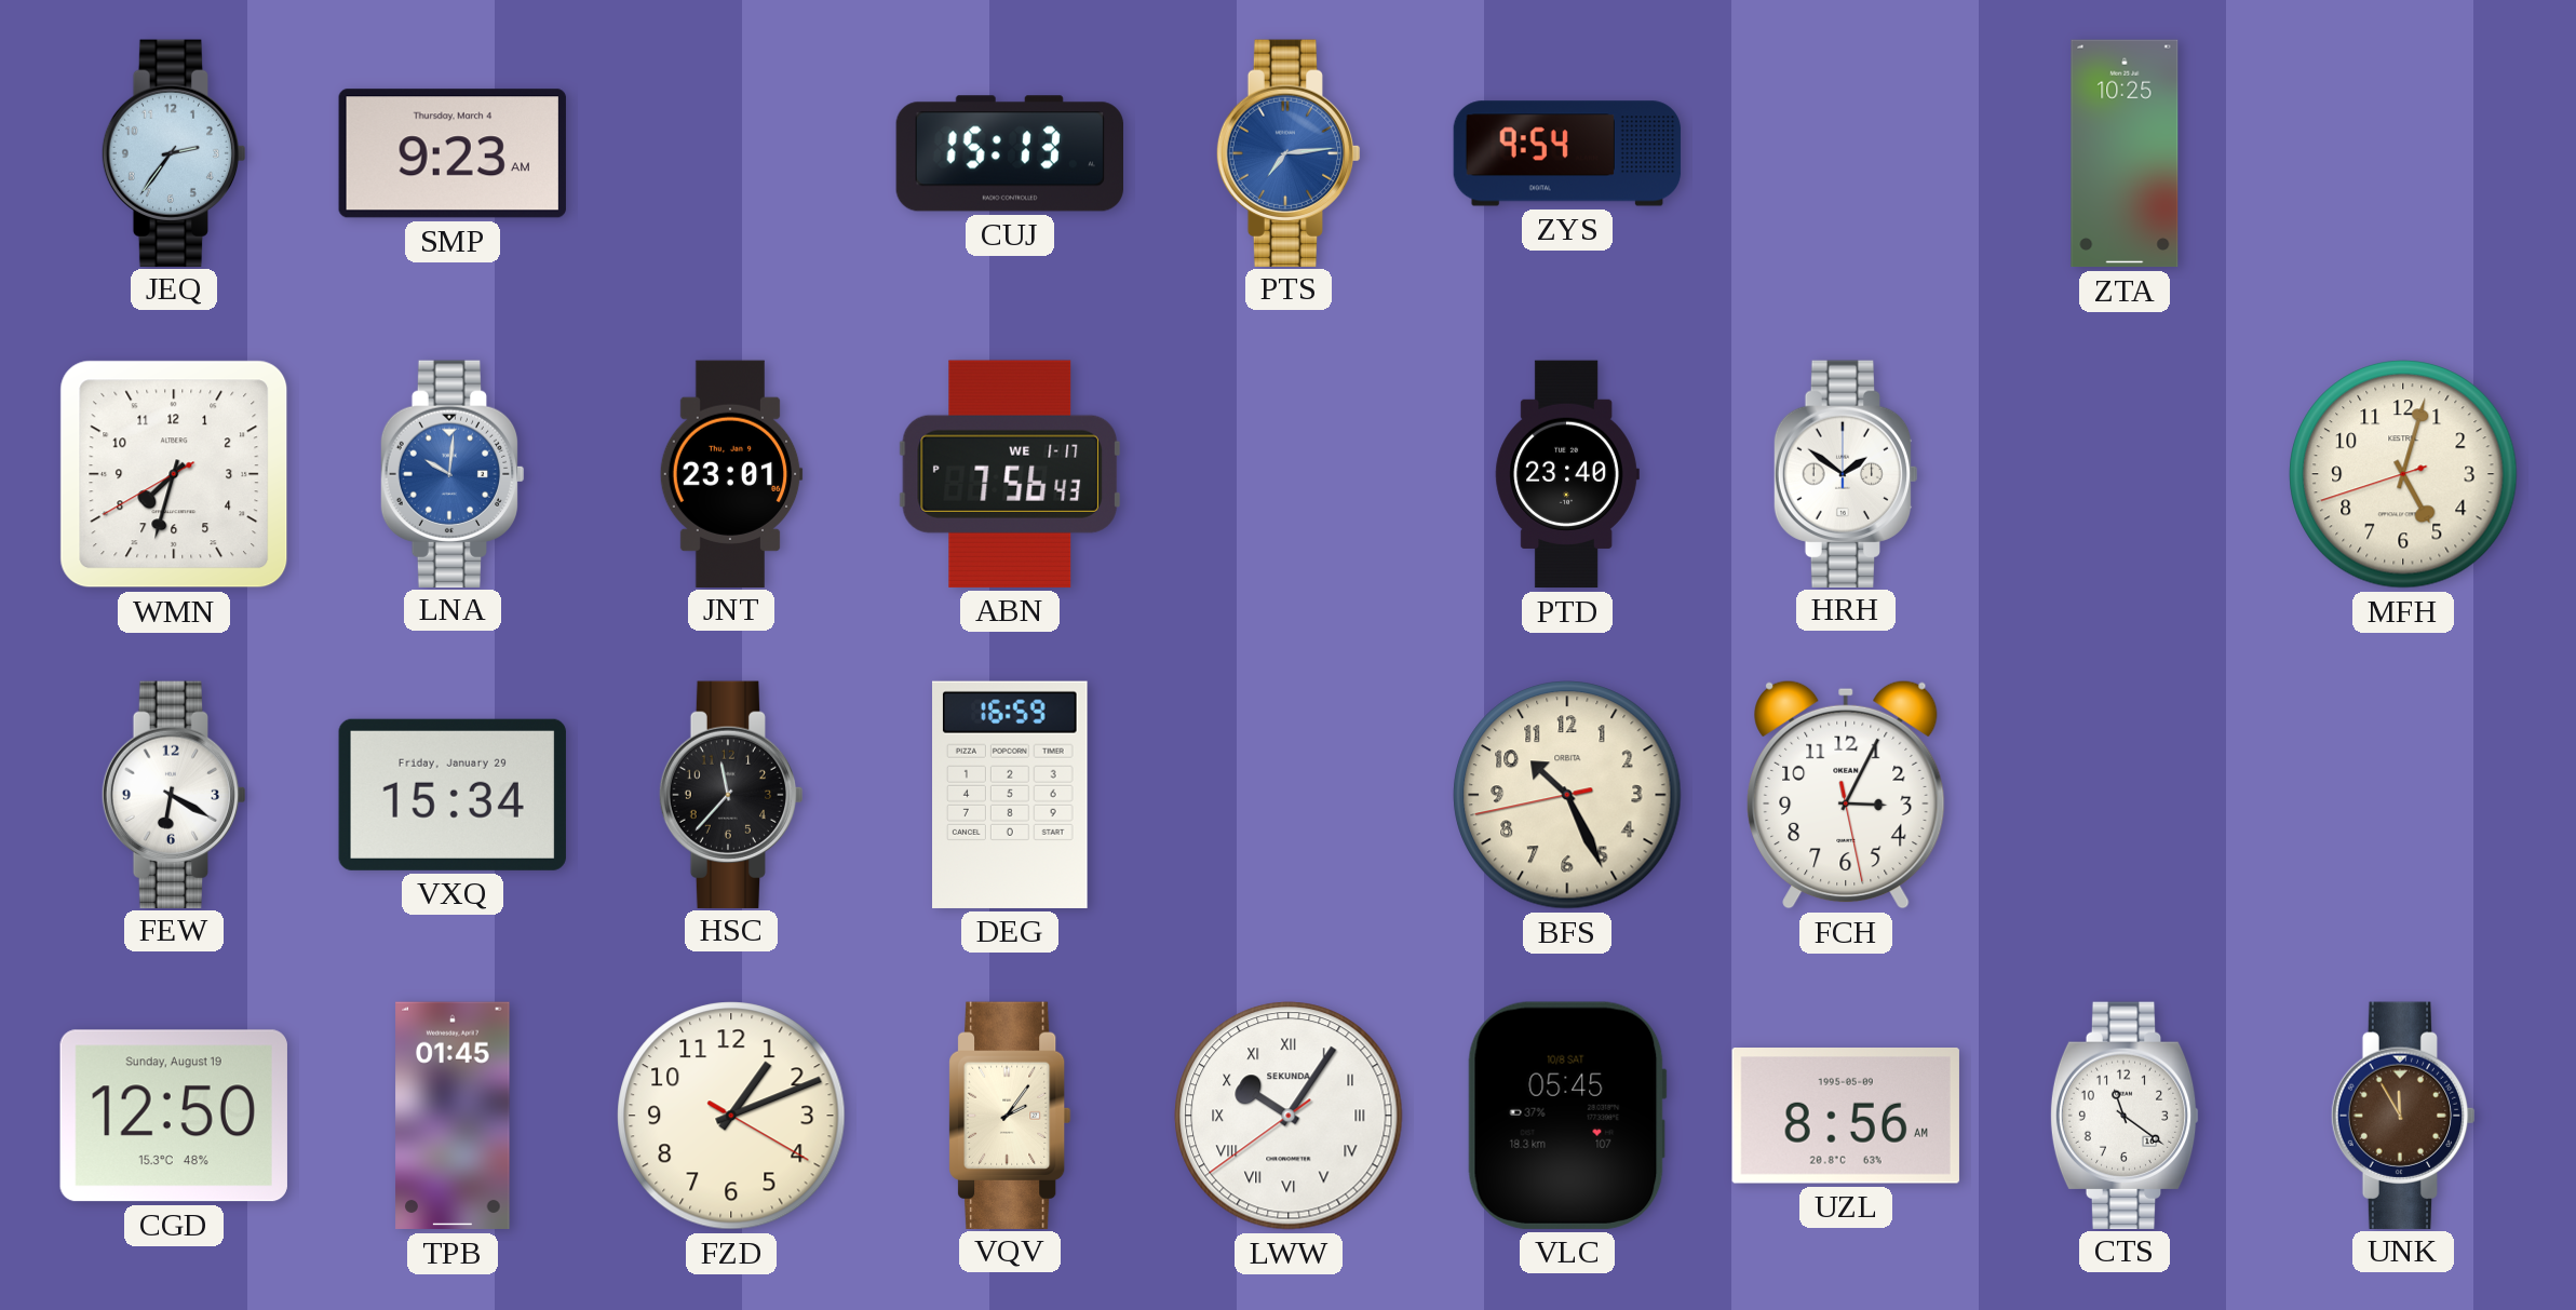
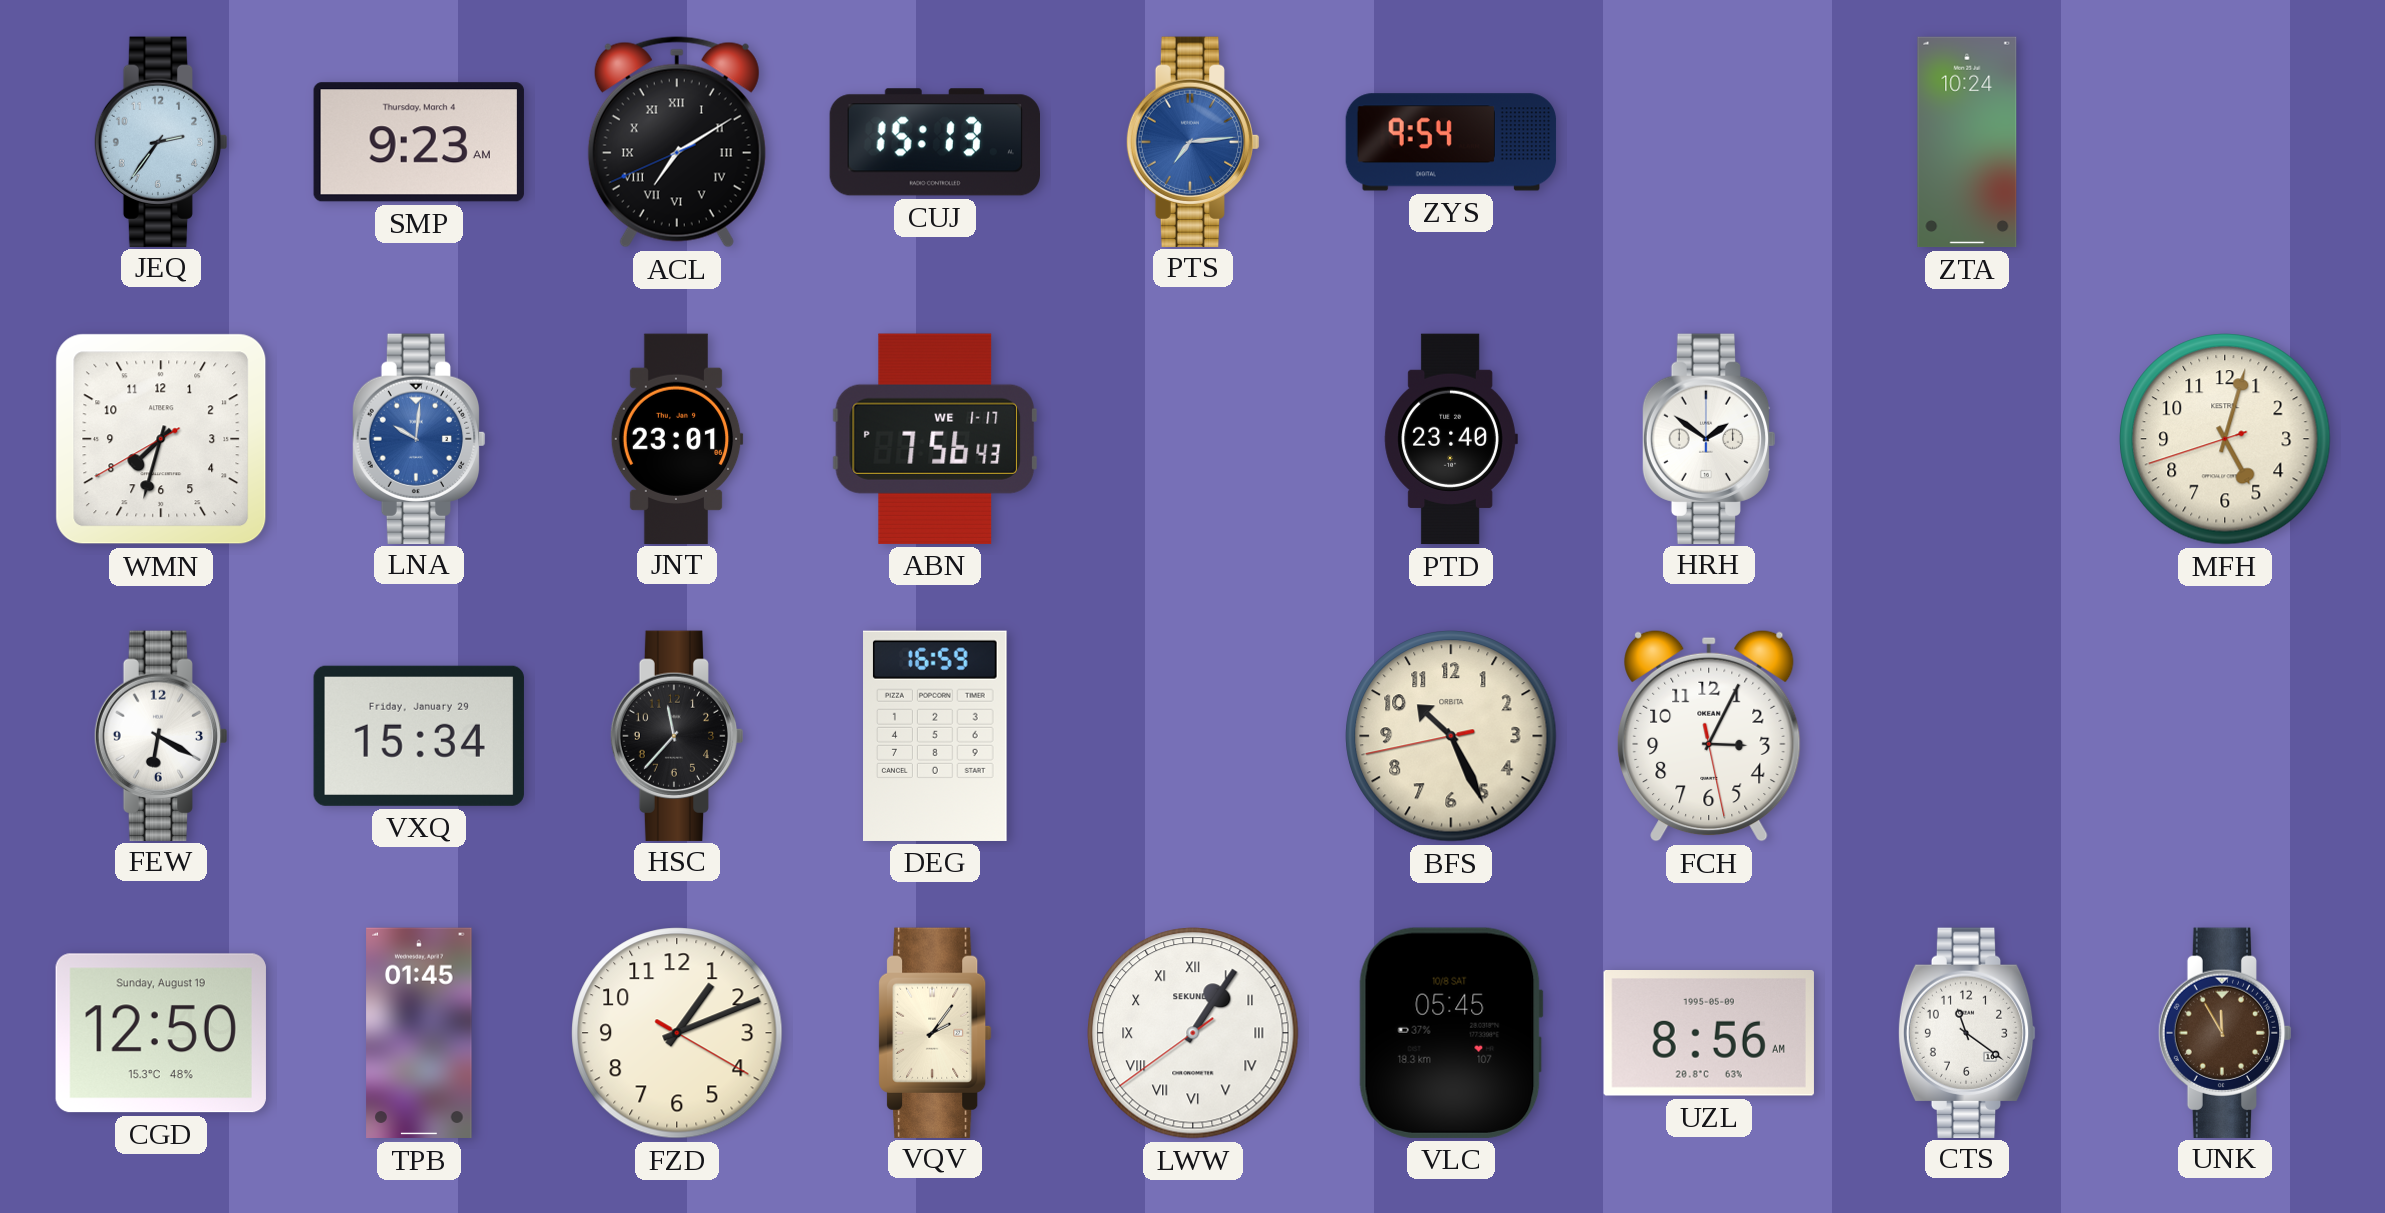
ACL: none -> 7:09 (677, 142)
ZTA: 10:25 -> 10:24 (1967, 142)
LWW: 10:05 -> 1:05 (1193, 1033)
